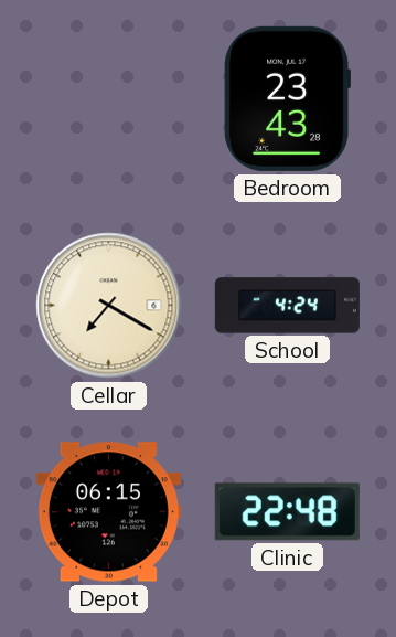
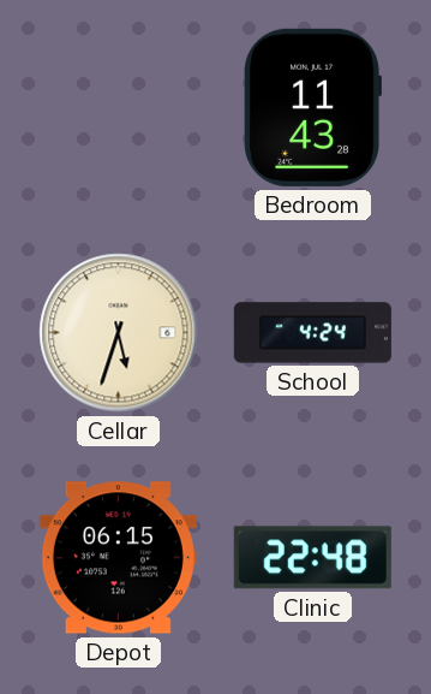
Bedroom: 23:43 -> 11:43 (312, 107)
Cellar: 7:20 -> 5:33 (119, 333)
